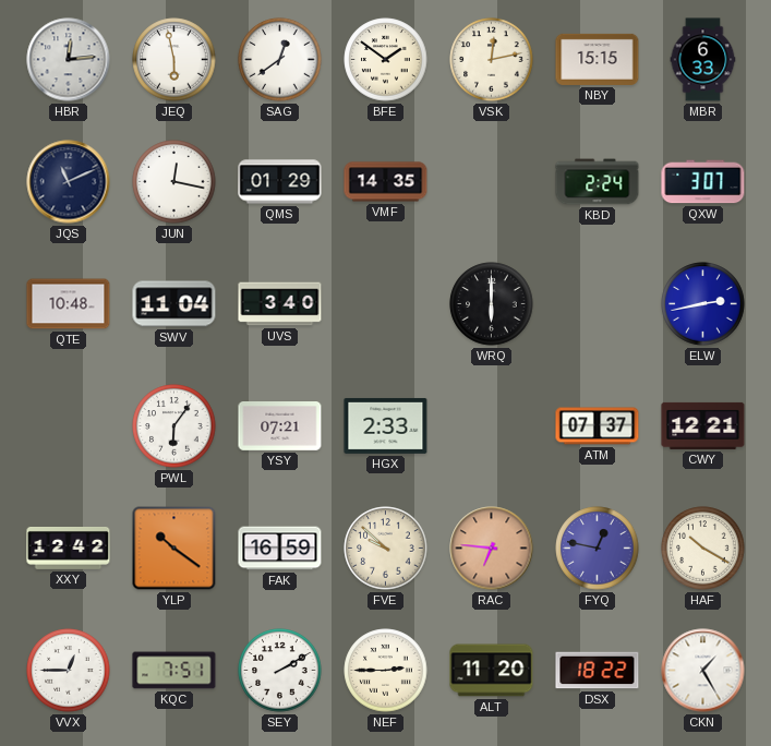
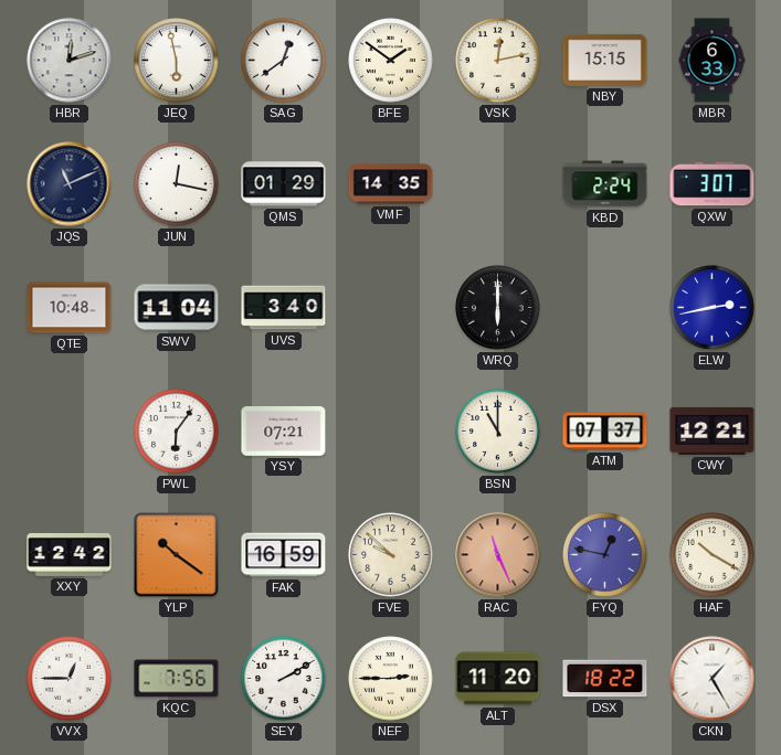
HBR: 12:14 -> 12:12 (70, 61)
HGX: 2:33 -> none (386, 425)
BSN: none -> 11:00 (498, 432)
RAC: 6:46 -> 11:26 (498, 555)
KQC: 7:51 -> 7:56 (177, 679)
